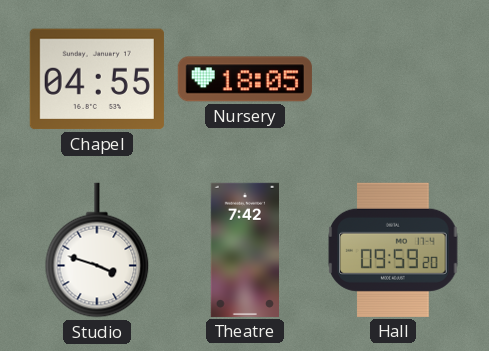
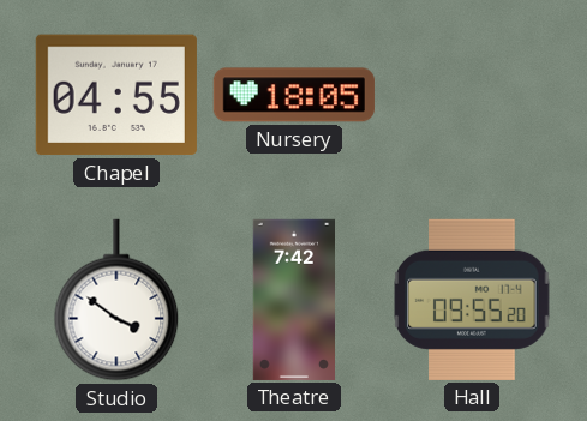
Studio: 3:48 -> 3:51 (116, 300)
Hall: 09:59 -> 09:55 (472, 300)
